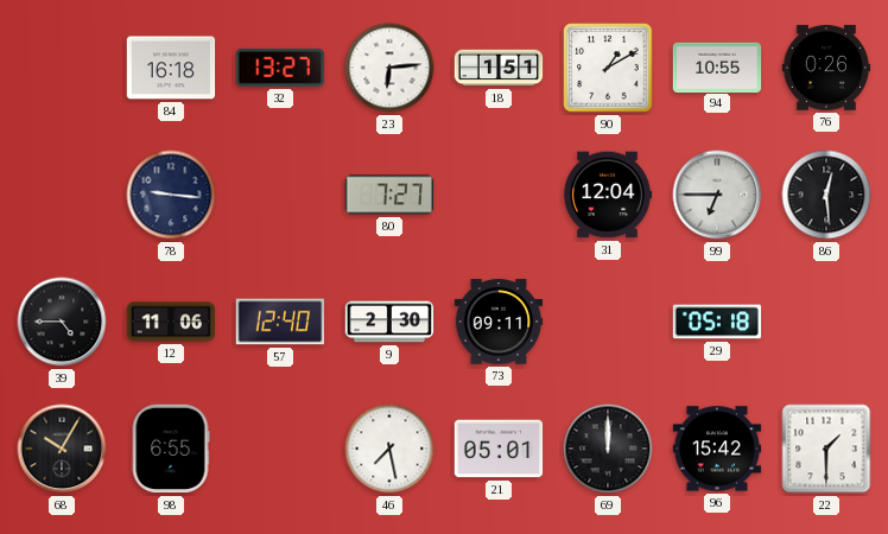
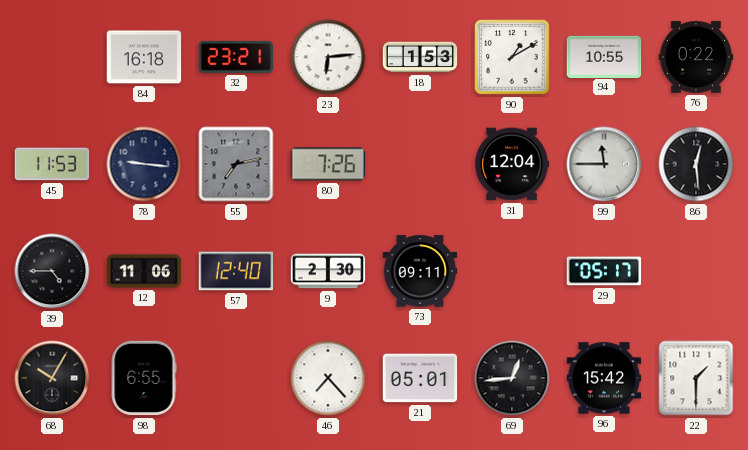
32: 13:27 -> 23:21 (236, 57)
18: 1:51 -> 1:53 (420, 57)
76: 0:26 -> 0:22 (696, 57)
45: none -> 11:53 (52, 164)
55: none -> 7:13 (236, 164)
80: 7:27 -> 7:26 (328, 164)
99: 6:45 -> 11:45 (604, 164)
29: 05:18 -> 05:17 (604, 271)
46: 7:28 -> 7:23 (328, 378)
69: 12:00 -> 12:44 (512, 378)
